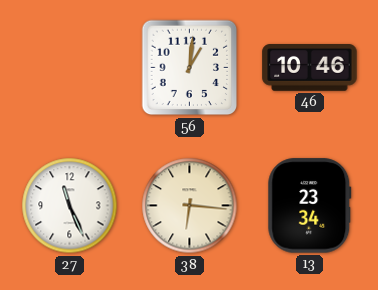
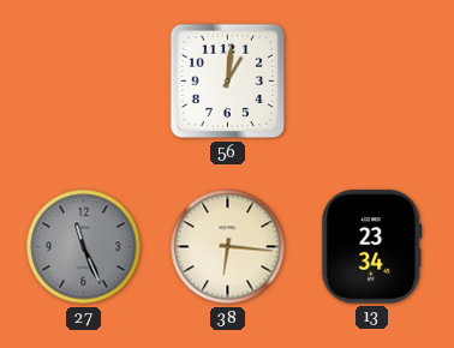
46: 10:46 -> none (310, 68)
27 dial: white -> grey (84, 247)
